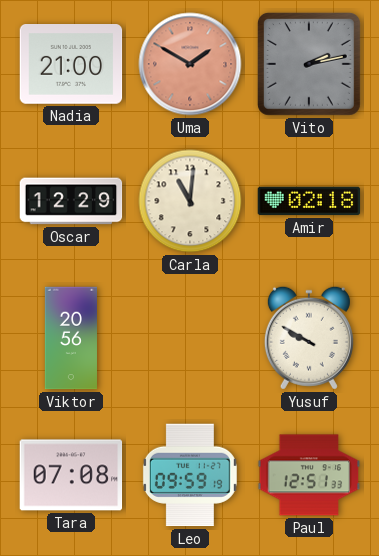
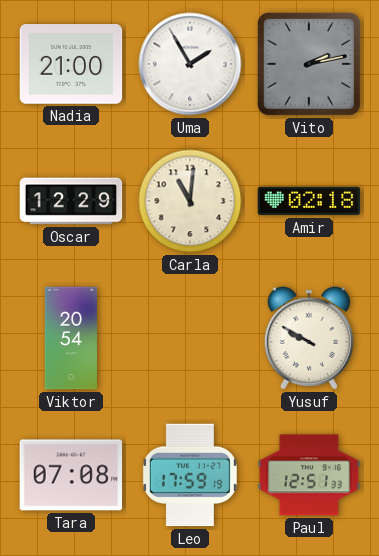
Uma: 1:50 -> 1:55 (190, 64)
Uma dial: salmon -> white (190, 64)
Viktor: 20:56 -> 20:54 (71, 338)
Leo: 09:59 -> 17:59 (190, 475)
